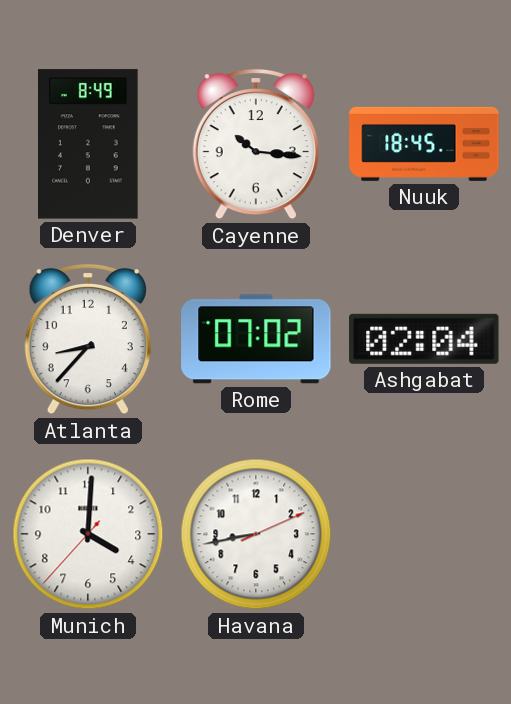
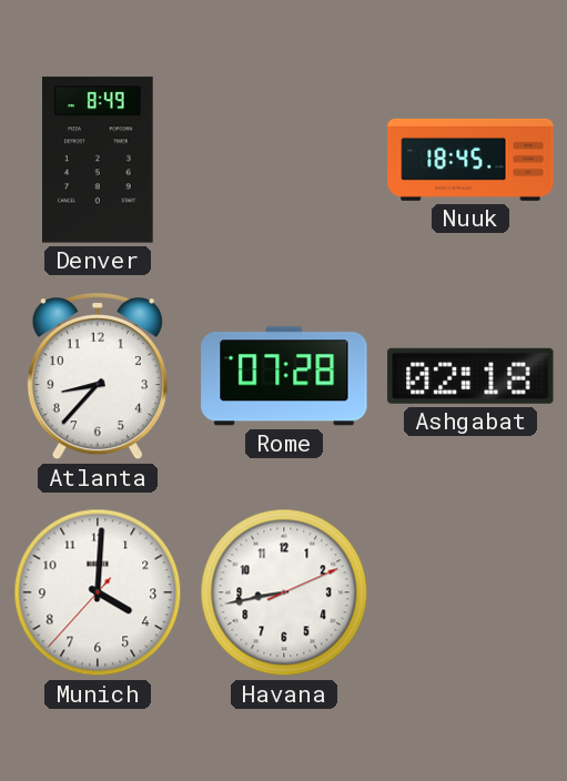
Cayenne: 10:16 -> none (256, 144)
Rome: 07:02 -> 07:28 (284, 376)
Ashgabat: 02:04 -> 02:18 (470, 376)
